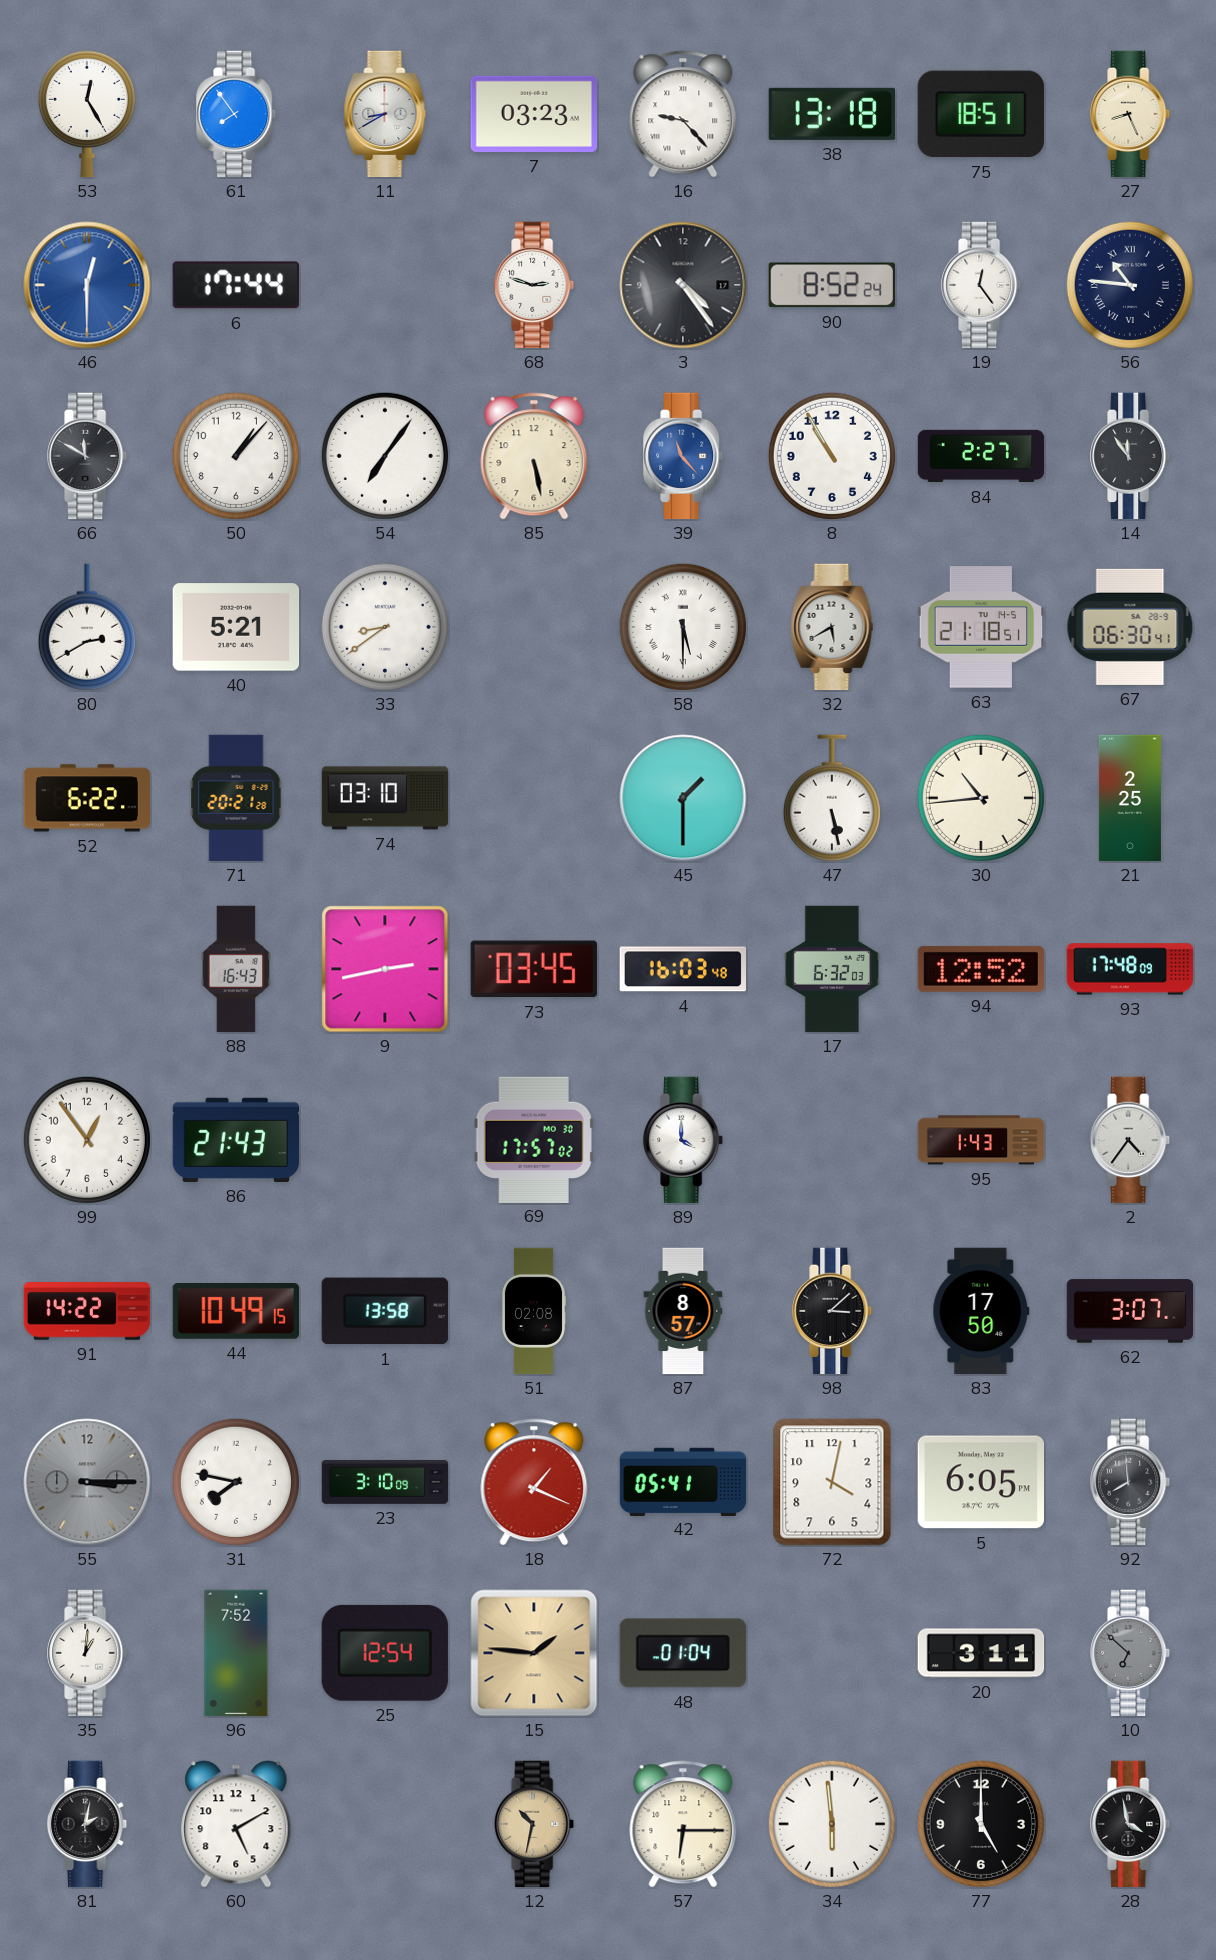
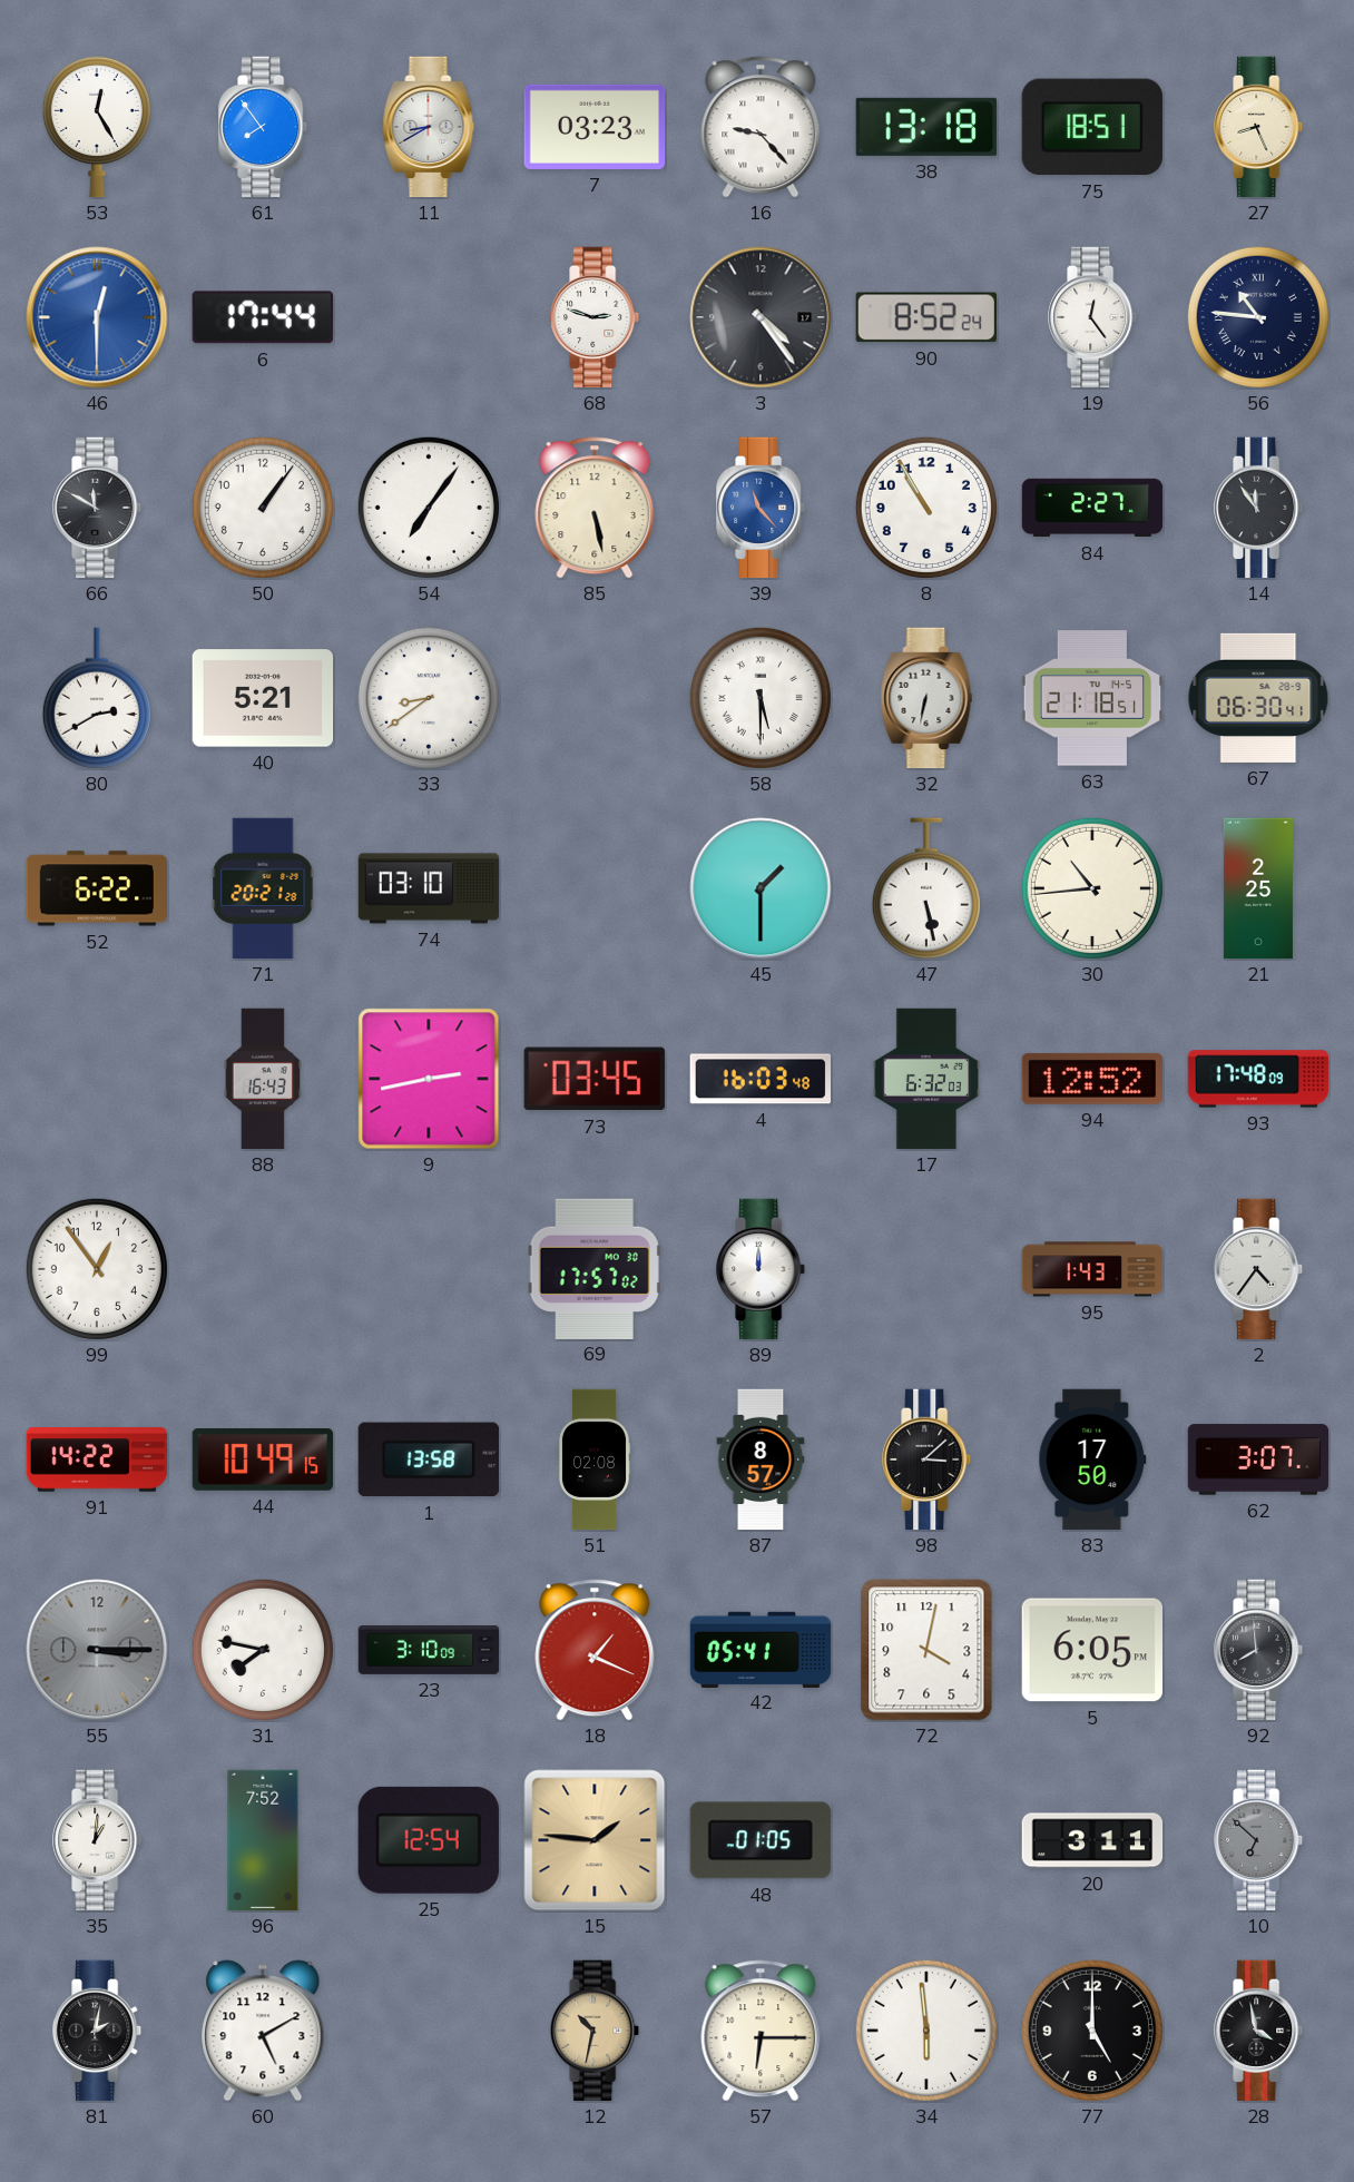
50: 1:07 -> 1:06 (263, 508)
32: 5:40 -> 6:32 (926, 698)
86: 21:43 -> none (236, 1140)
89: 4:00 -> 12:00 (762, 1269)
48: 01:04 -> 01:05 (761, 1840)
